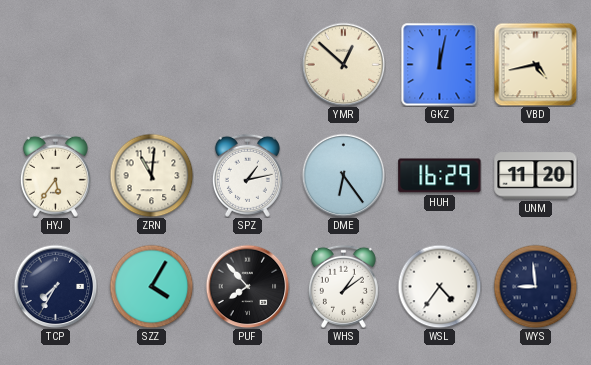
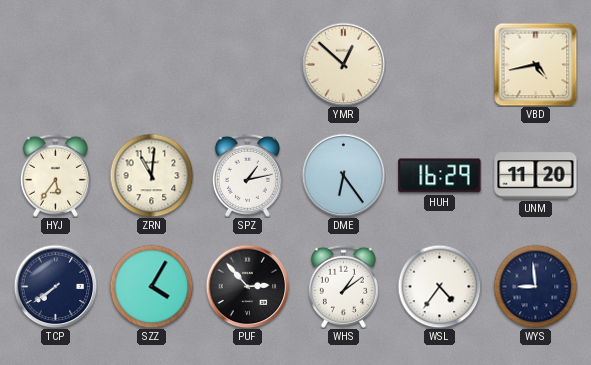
GKZ: 12:02 -> none (440, 64)
TCP: 7:35 -> 7:39 (55, 286)
PUF: 7:53 -> 2:53 (247, 286)
